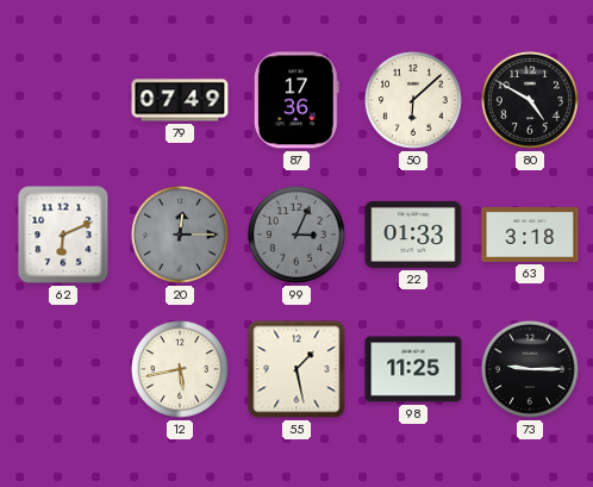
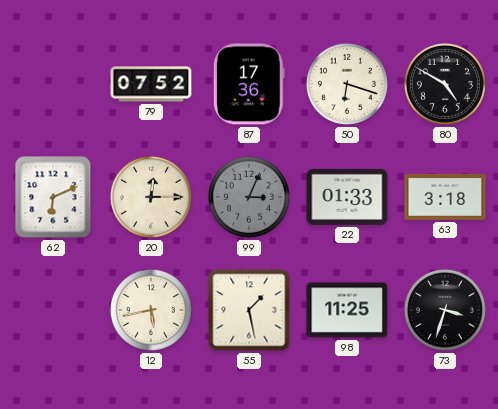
79: 07:49 -> 07:52 (151, 84)
50: 6:08 -> 6:18 (347, 84)
20 dial: grey -> cream (151, 197)
73: 9:15 -> 3:33 (445, 310)
